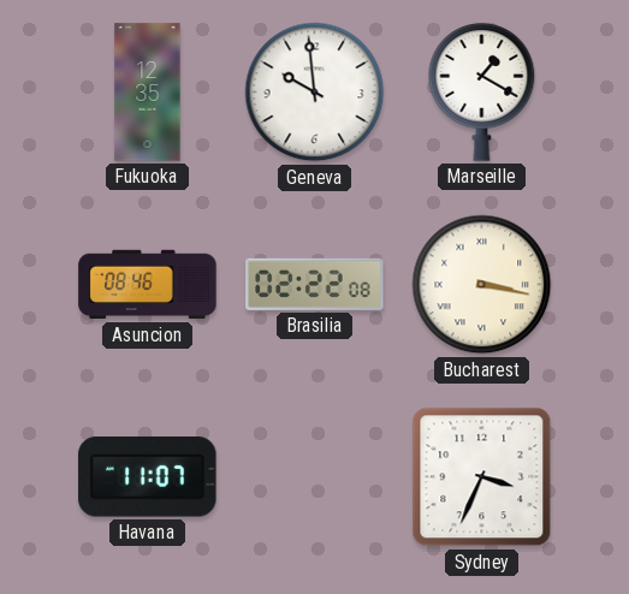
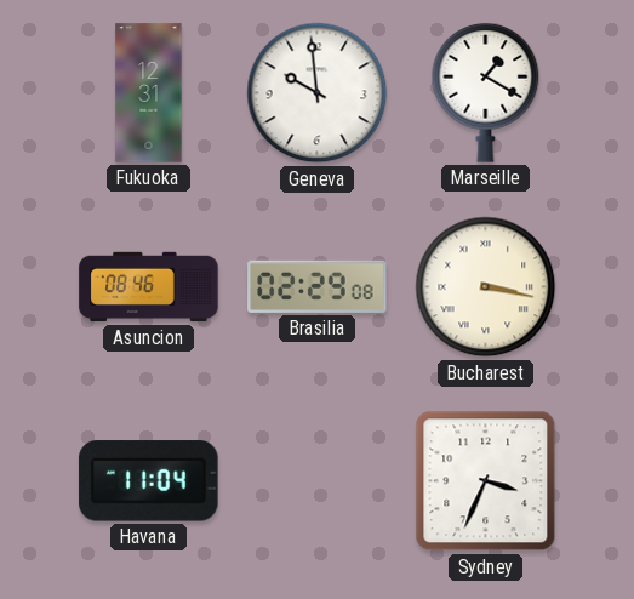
Fukuoka: 12:35 -> 12:31 (149, 93)
Brasilia: 02:22 -> 02:29 (318, 286)
Havana: 11:07 -> 11:04 (149, 481)
